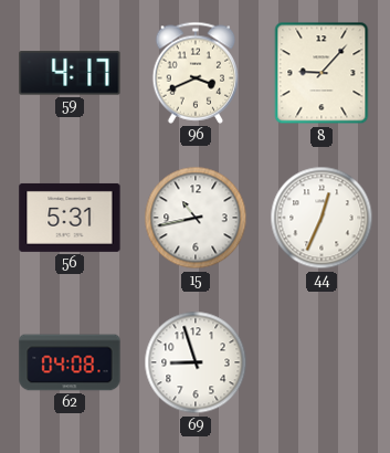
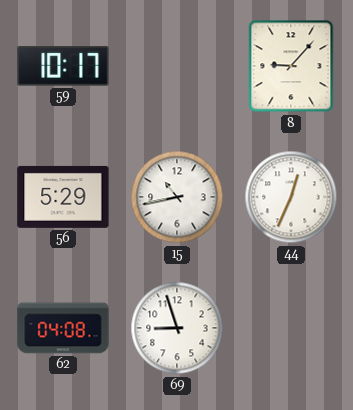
59: 4:17 -> 10:17 (63, 66)
96: 3:41 -> none (196, 73)
56: 5:31 -> 5:29 (63, 197)
